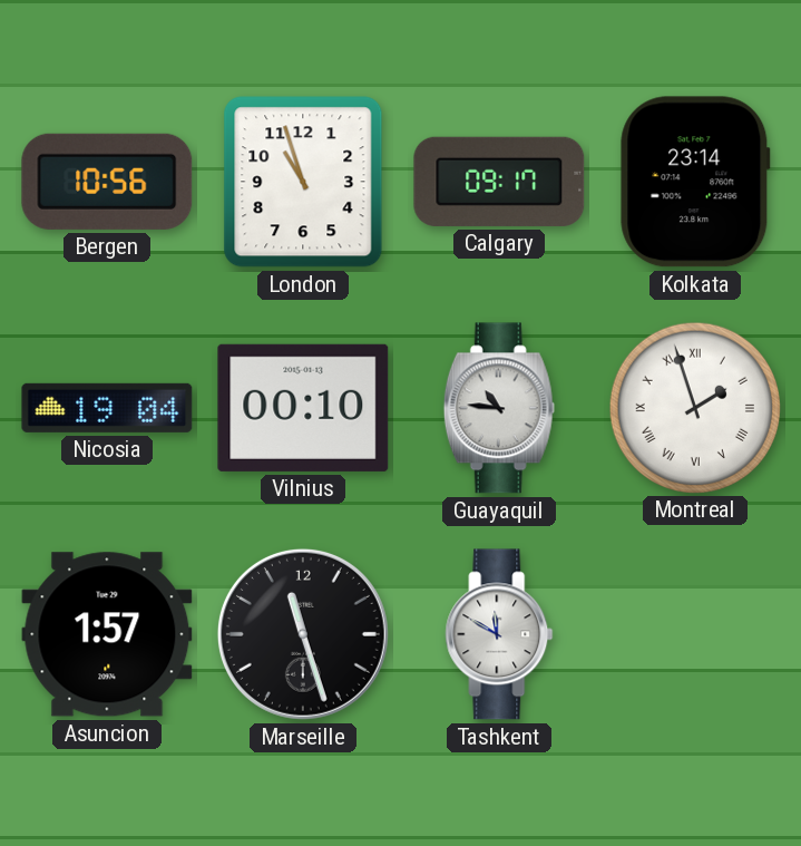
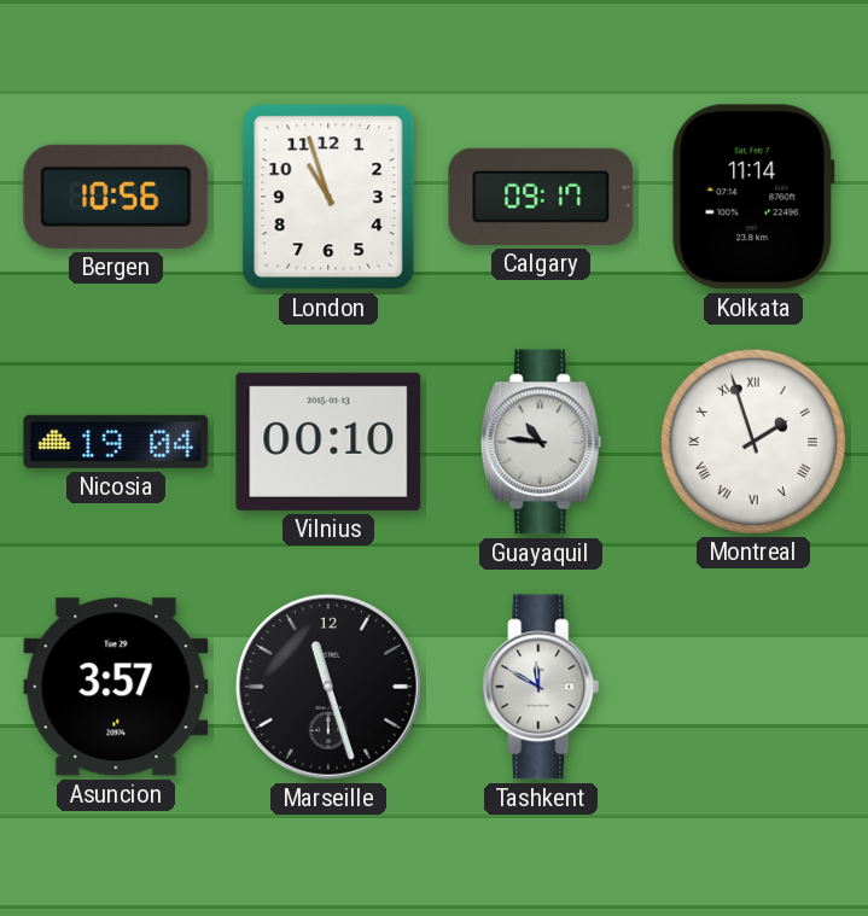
Kolkata: 23:14 -> 11:14 (753, 197)
Asuncion: 1:57 -> 3:57 (116, 687)
